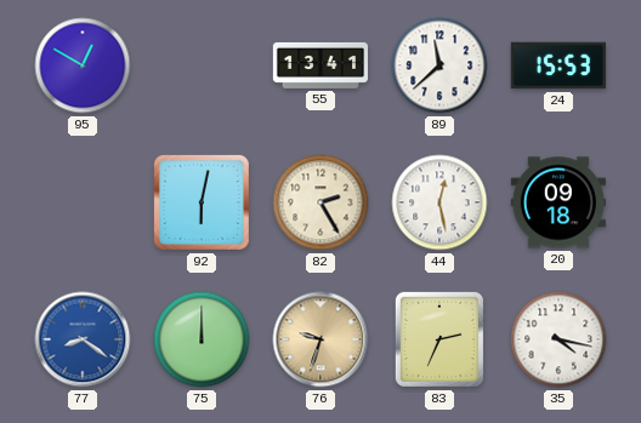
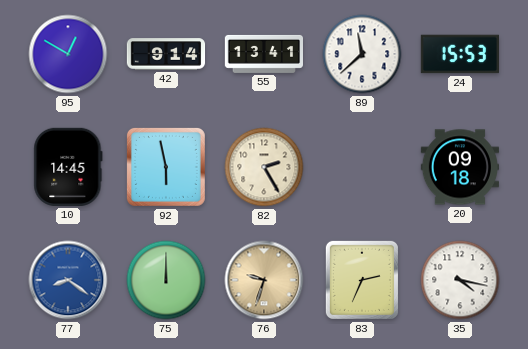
42: none -> 9:14 (166, 54)
10: none -> 14:45 (68, 167)
92: 6:02 -> 5:58 (166, 167)
44: 12:28 -> none (439, 202)
